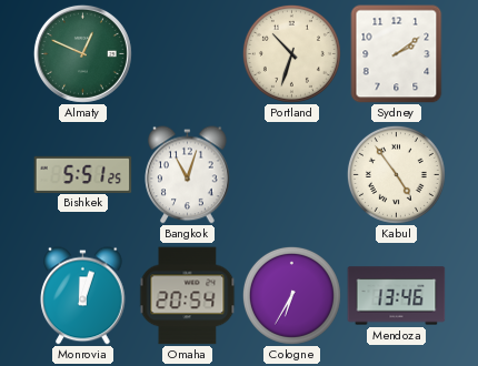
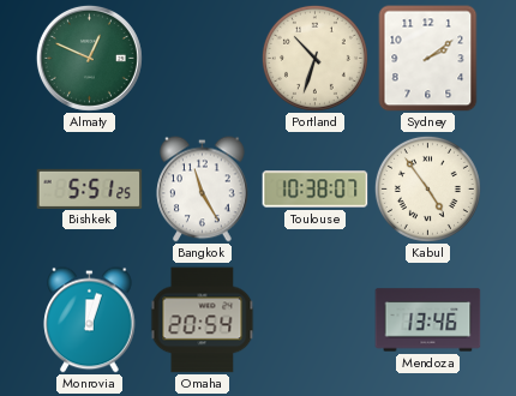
Bangkok: 11:03 -> 11:25 (203, 190)
Toulouse: none -> 10:38 (316, 190)
Cologne: 6:35 -> none (291, 295)
